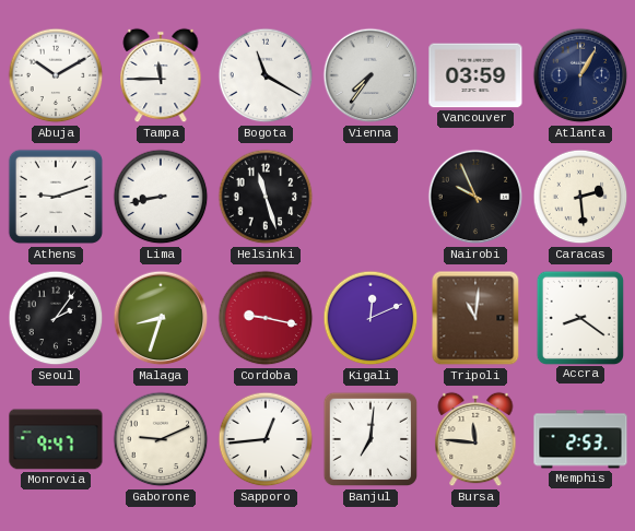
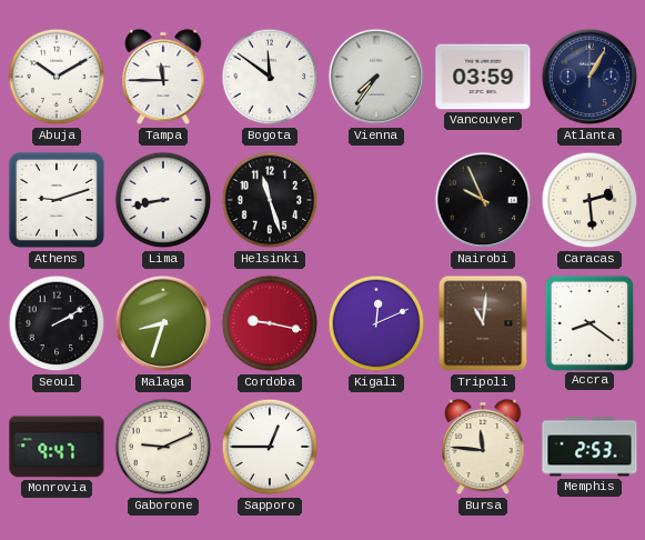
Bogota: 11:20 -> 11:51 (270, 77)
Seoul: 2:06 -> 2:10 (57, 323)
Sapporo: 12:44 -> 12:45 (270, 447)
Banjul: 7:01 -> none (371, 439)
